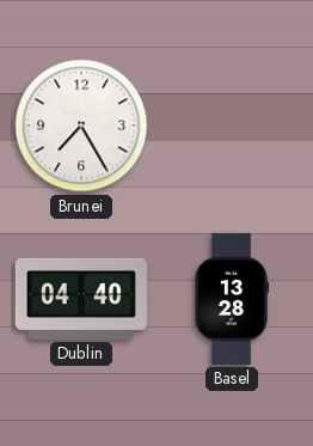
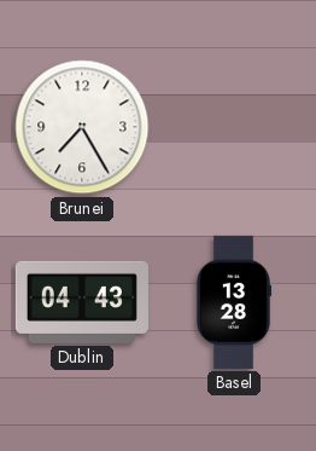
Dublin: 04:40 -> 04:43 (82, 302)
